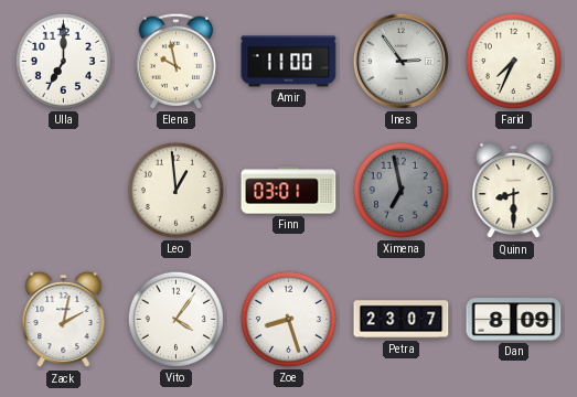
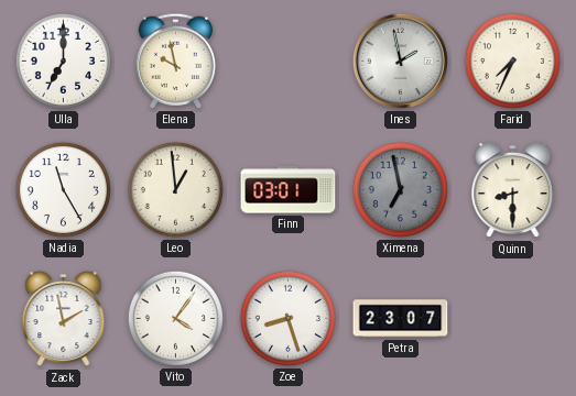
Amir: 11:00 -> none (289, 62)
Ines: 2:54 -> 1:58 (400, 61)
Nadia: none -> 11:25 (63, 189)
Zack: 2:02 -> 1:58 (64, 319)
Dan: 8:09 -> none (514, 320)
